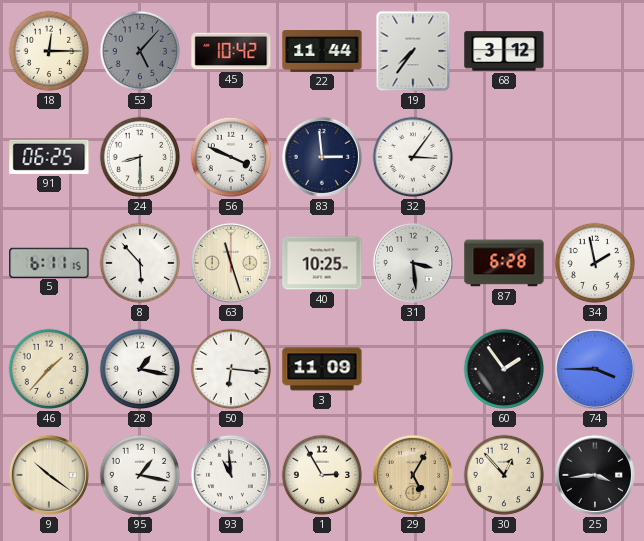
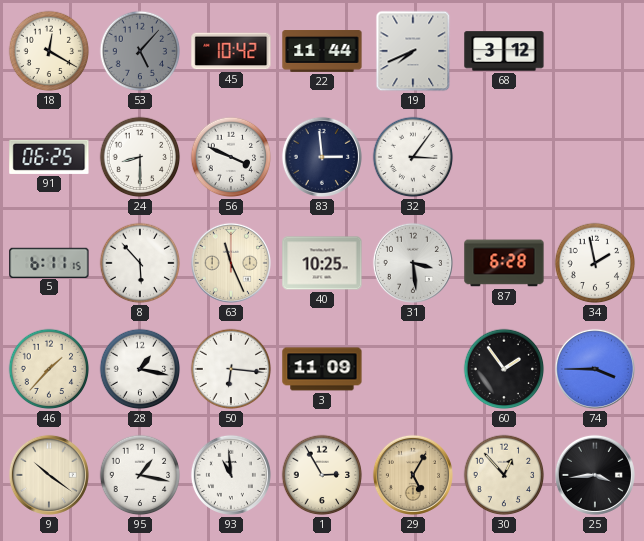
18: 12:15 -> 12:20 (49, 51)
19: 7:36 -> 7:41 (413, 51)
63: 11:27 -> 11:26 (231, 263)
